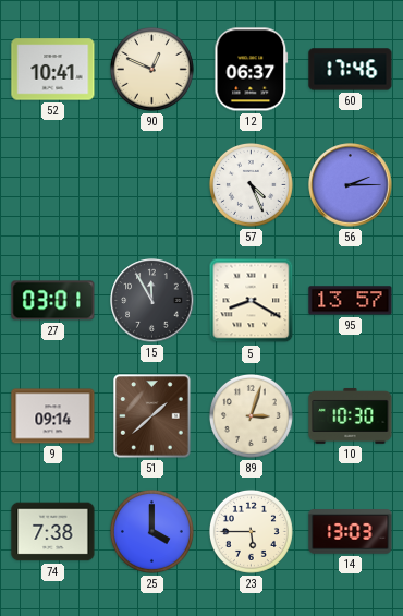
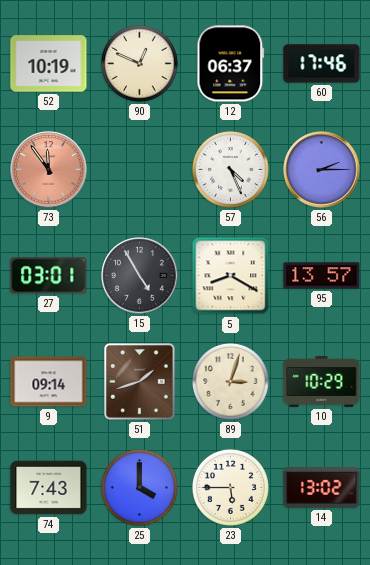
52: 10:41 -> 10:19 (49, 64)
73: none -> 11:54 (49, 170)
15: 11:55 -> 4:55 (140, 276)
51: 1:38 -> 1:42 (140, 382)
10: 10:30 -> 10:29 (322, 381)
74: 7:38 -> 7:43 (49, 488)
14: 13:03 -> 13:02 (322, 488)
